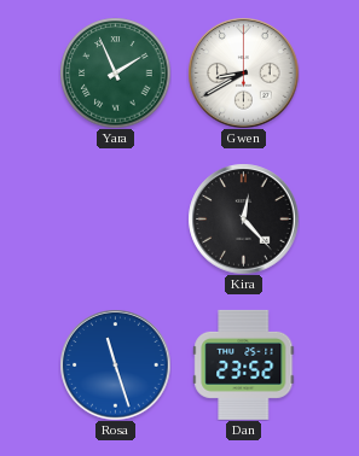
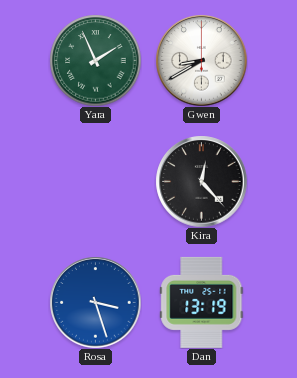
Rosa: 11:27 -> 3:27 (95, 302)
Dan: 23:52 -> 13:19 (202, 302)
